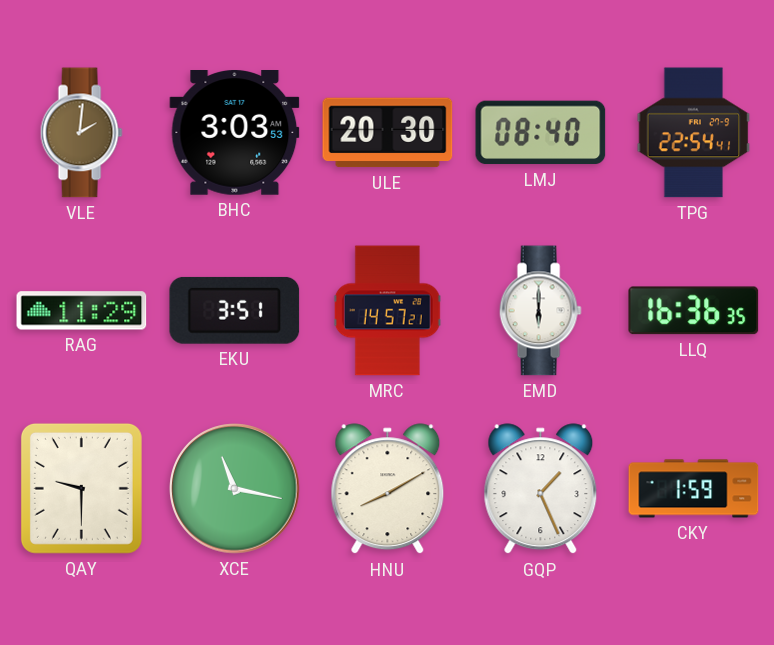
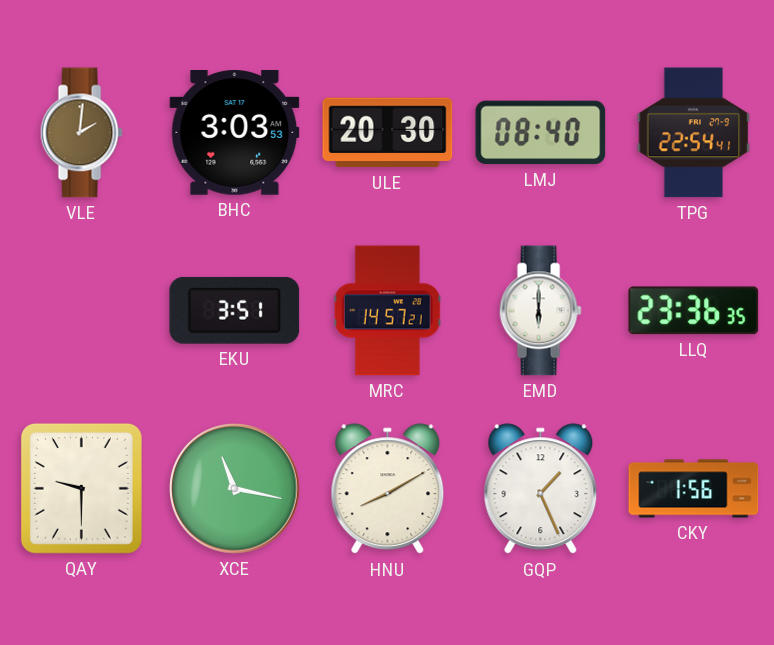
RAG: 11:29 -> none (82, 311)
LLQ: 16:36 -> 23:36 (694, 311)
CKY: 1:59 -> 1:56 (694, 489)
